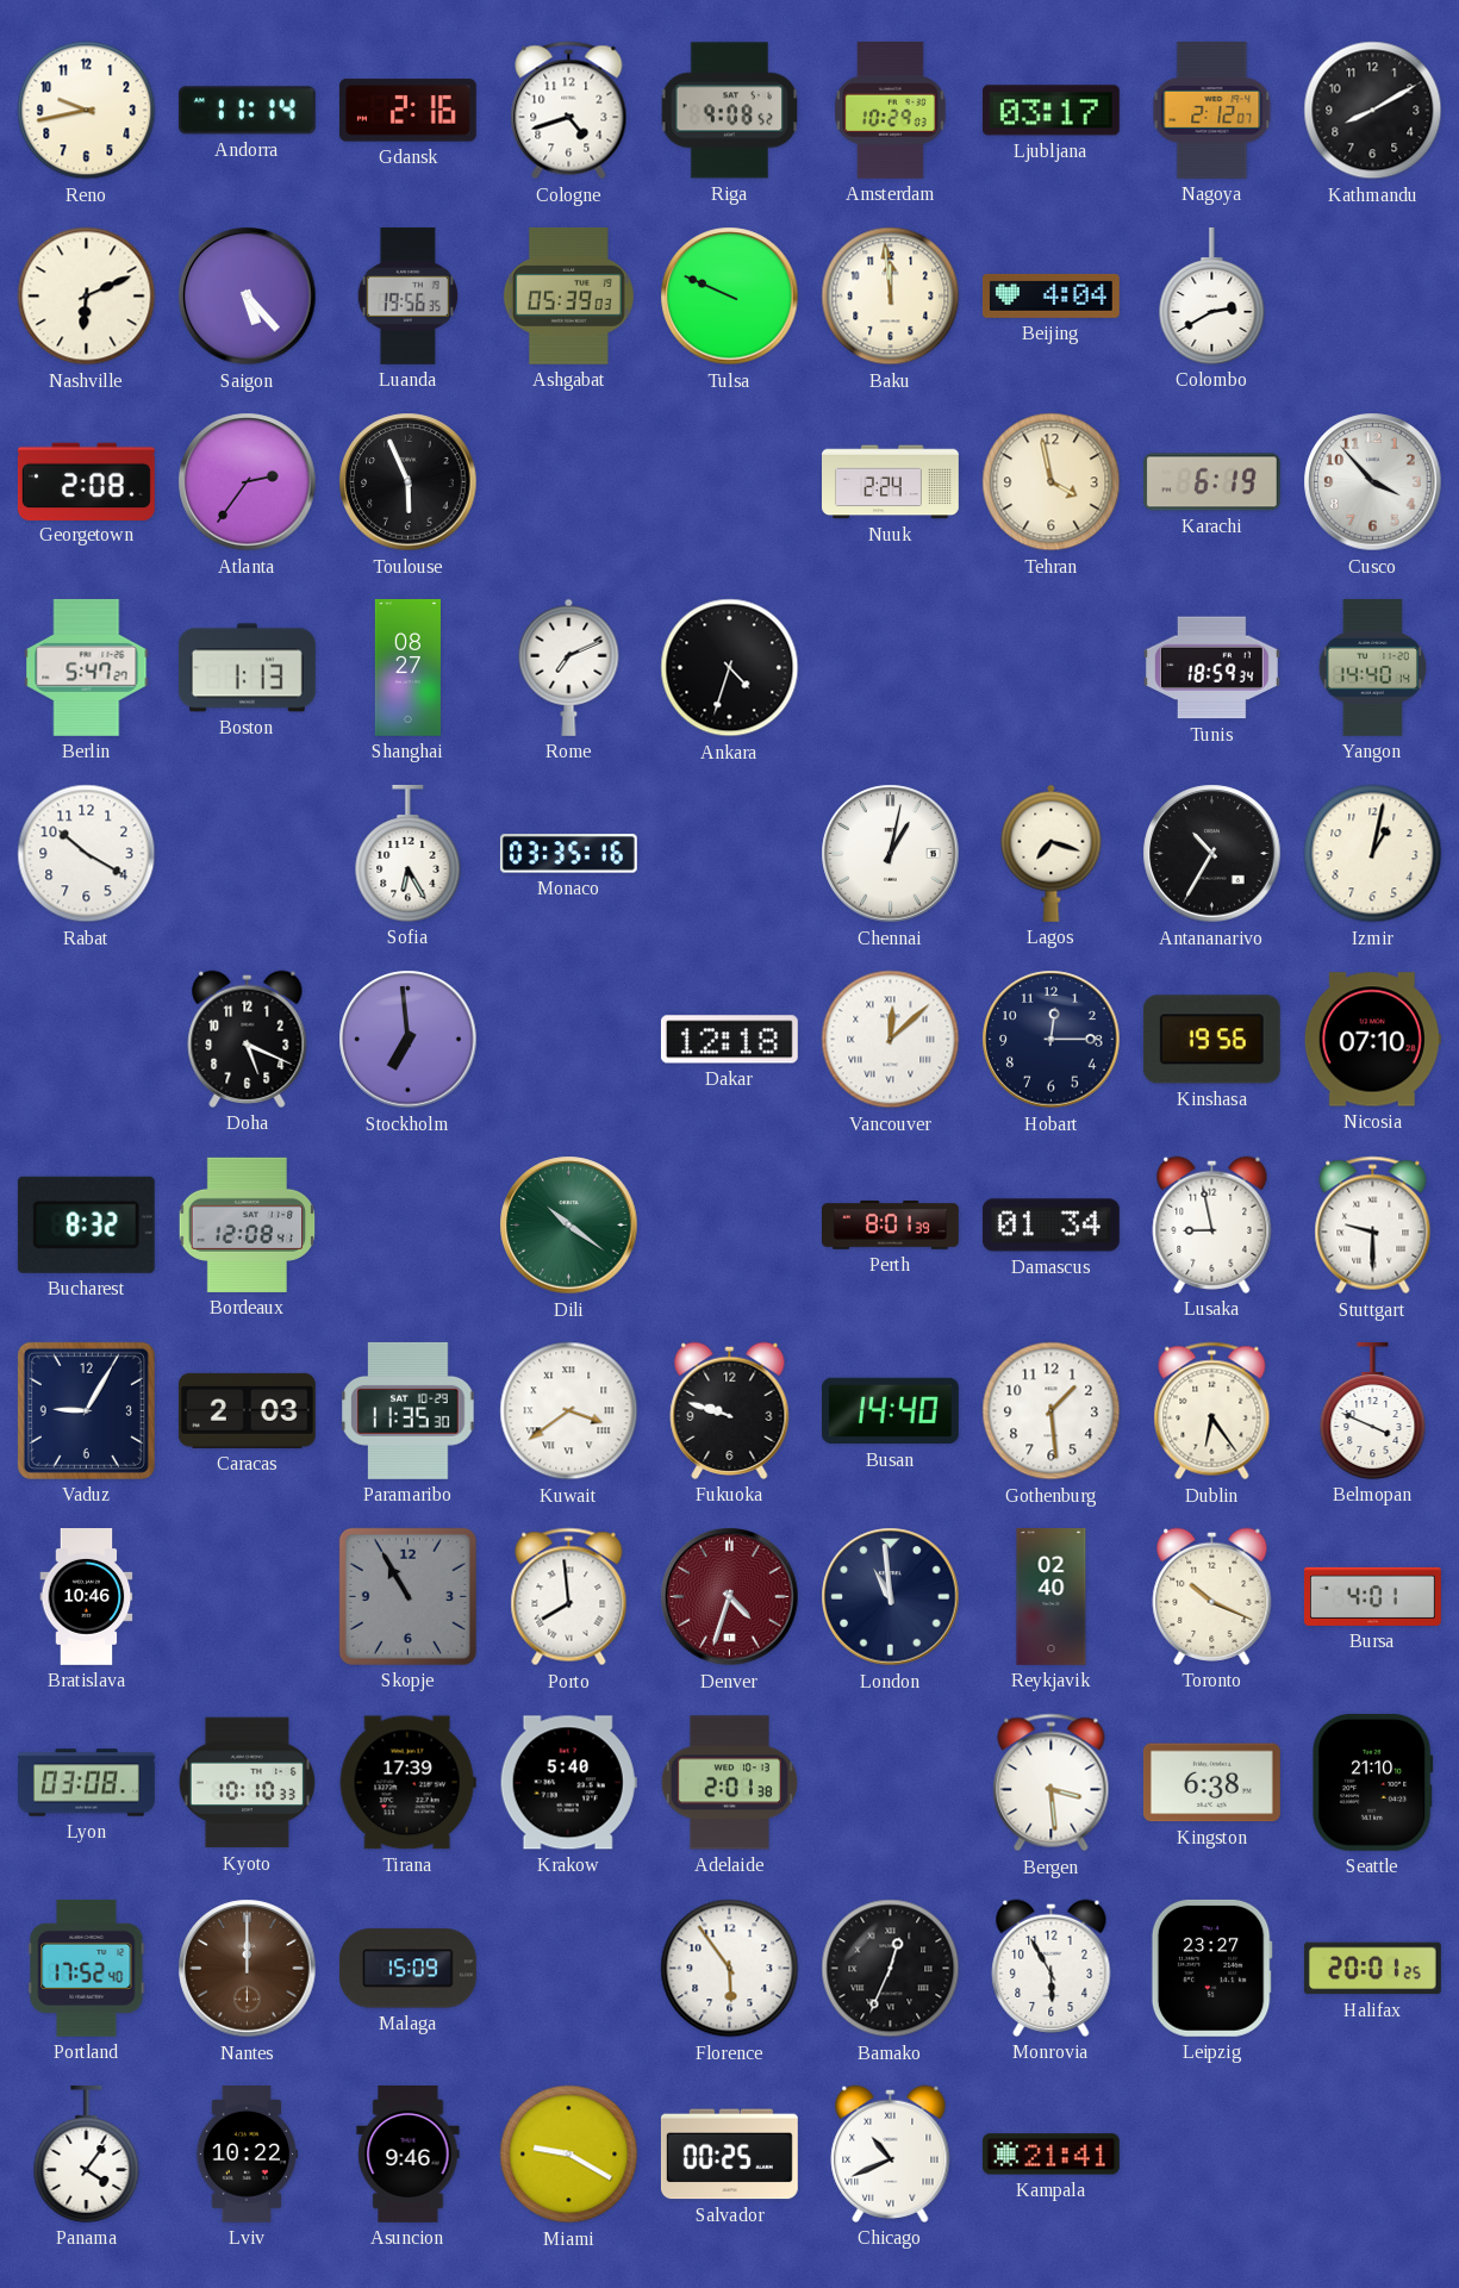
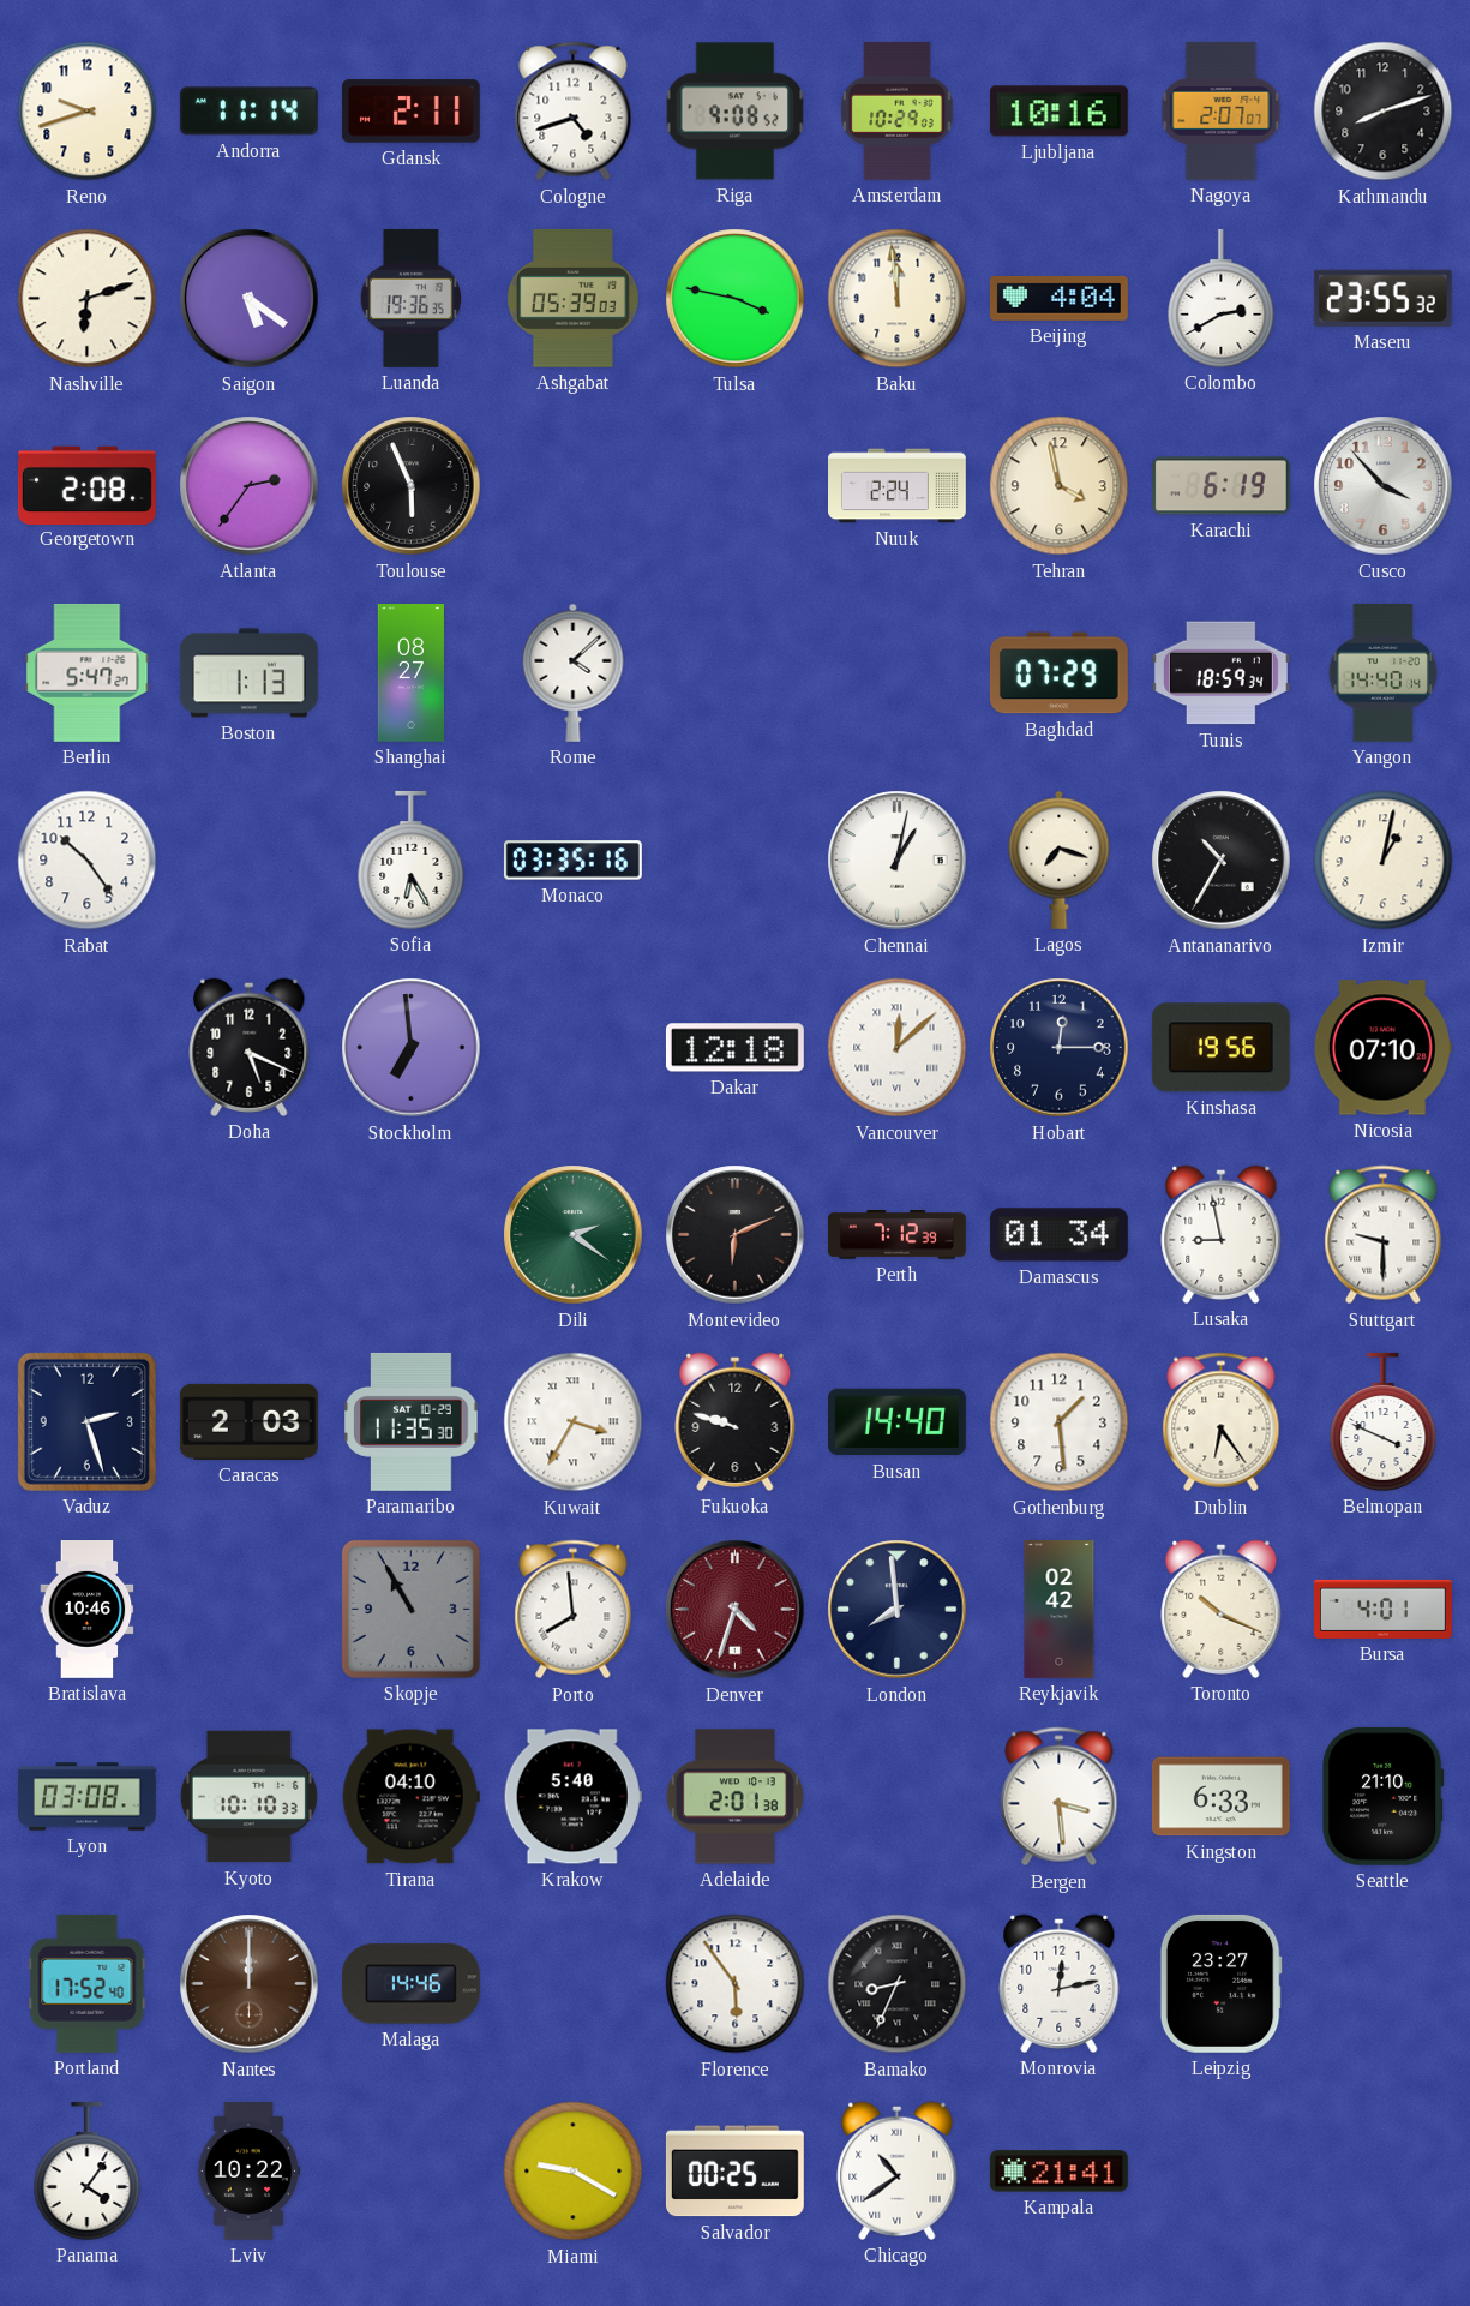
Reno: 9:43 -> 9:42 (88, 112)
Gdansk: 2:16 -> 2:11 (410, 112)
Ljubljana: 03:17 -> 10:16 (1058, 112)
Nagoya: 2:12 -> 2:07 (1222, 110)
Kathmandu: 8:10 -> 8:12 (1384, 112)
Nashville: 6:11 -> 6:12 (88, 299)
Saigon: 5:23 -> 5:21 (250, 299)
Luanda: 19:56 -> 19:36 (410, 298)
Tulsa: 9:49 -> 3:47 (736, 299)
Maseru: none -> 23:55 (1382, 298)
Rome: 7:11 -> 4:08 (574, 672)
Ankara: 4:33 -> none (730, 668)
Baghdad: none -> 07:29 (1058, 673)
Rabat: 10:20 -> 10:24 (88, 861)
Bucharest: 8:32 -> none (86, 1224)
Bordeaux: 12:08 -> none (248, 1224)
Dili: 10:21 -> 2:21 (574, 1235)
Montevideo: none -> 6:11 (736, 1235)
Perth: 8:01 -> 7:12 (896, 1235)
Vaduz: 9:05 -> 2:27 (86, 1421)
Kuwait: 3:39 -> 3:35 (574, 1422)
London: 10:59 -> 7:59 (898, 1610)
Reykjavik: 02:40 -> 02:42 (1060, 1610)
Tirana: 17:39 -> 04:10 (410, 1797)
Kingston: 6:38 -> 6:33 (1220, 1797)
Malaga: 15:09 -> 14:46 (410, 1984)
Bamako: 12:34 -> 8:34 (898, 1984)
Monrovia: 5:55 -> 12:13 (1060, 1983)
Halifax: 20:01 -> none (1372, 1969)
Asuncion: 9:46 -> none (409, 2153)
Chicago: 10:41 -> 10:39 (898, 2170)
